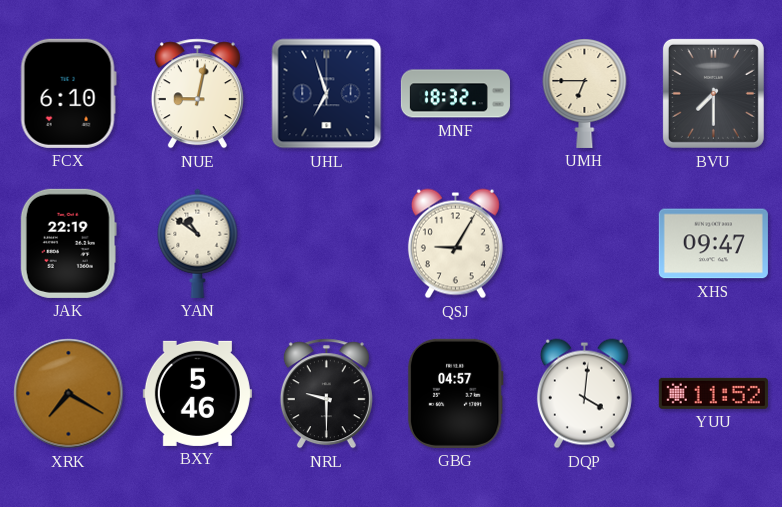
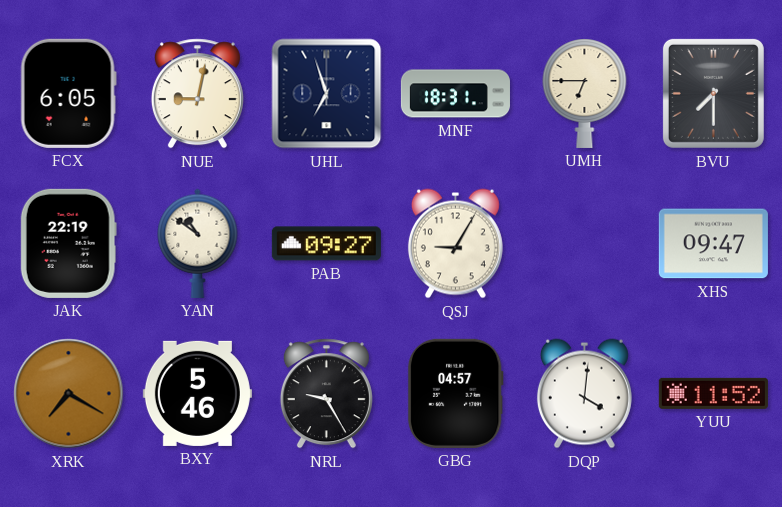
FCX: 6:10 -> 6:05 (68, 93)
MNF: 18:32 -> 18:31 (455, 94)
PAB: none -> 09:27 (326, 244)
NRL: 9:30 -> 9:25 (326, 394)
